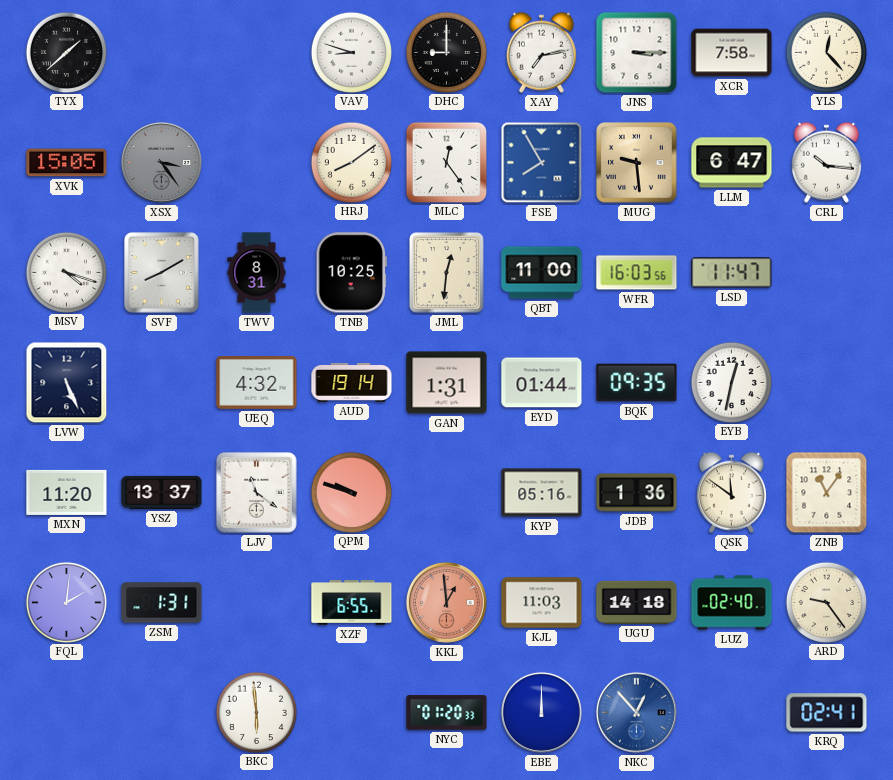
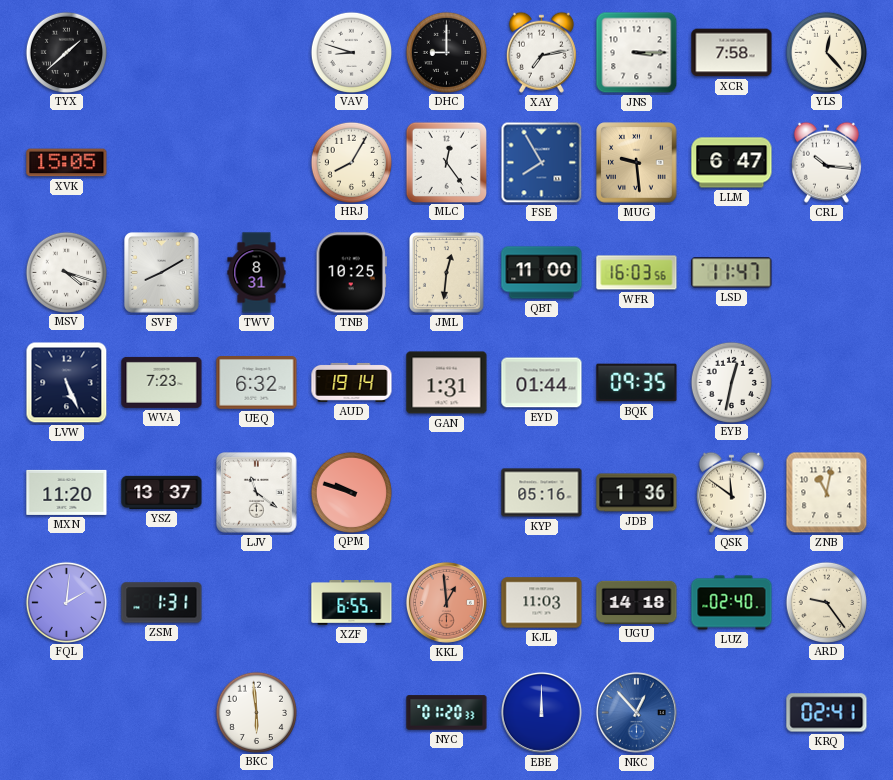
XSX: 3:24 -> none (161, 162)
HRJ: 8:09 -> 8:05 (351, 162)
WVA: none -> 7:23 (162, 382)
UEQ: 4:32 -> 6:32 (257, 383)
ZNB: 11:06 -> 11:02 (827, 493)
